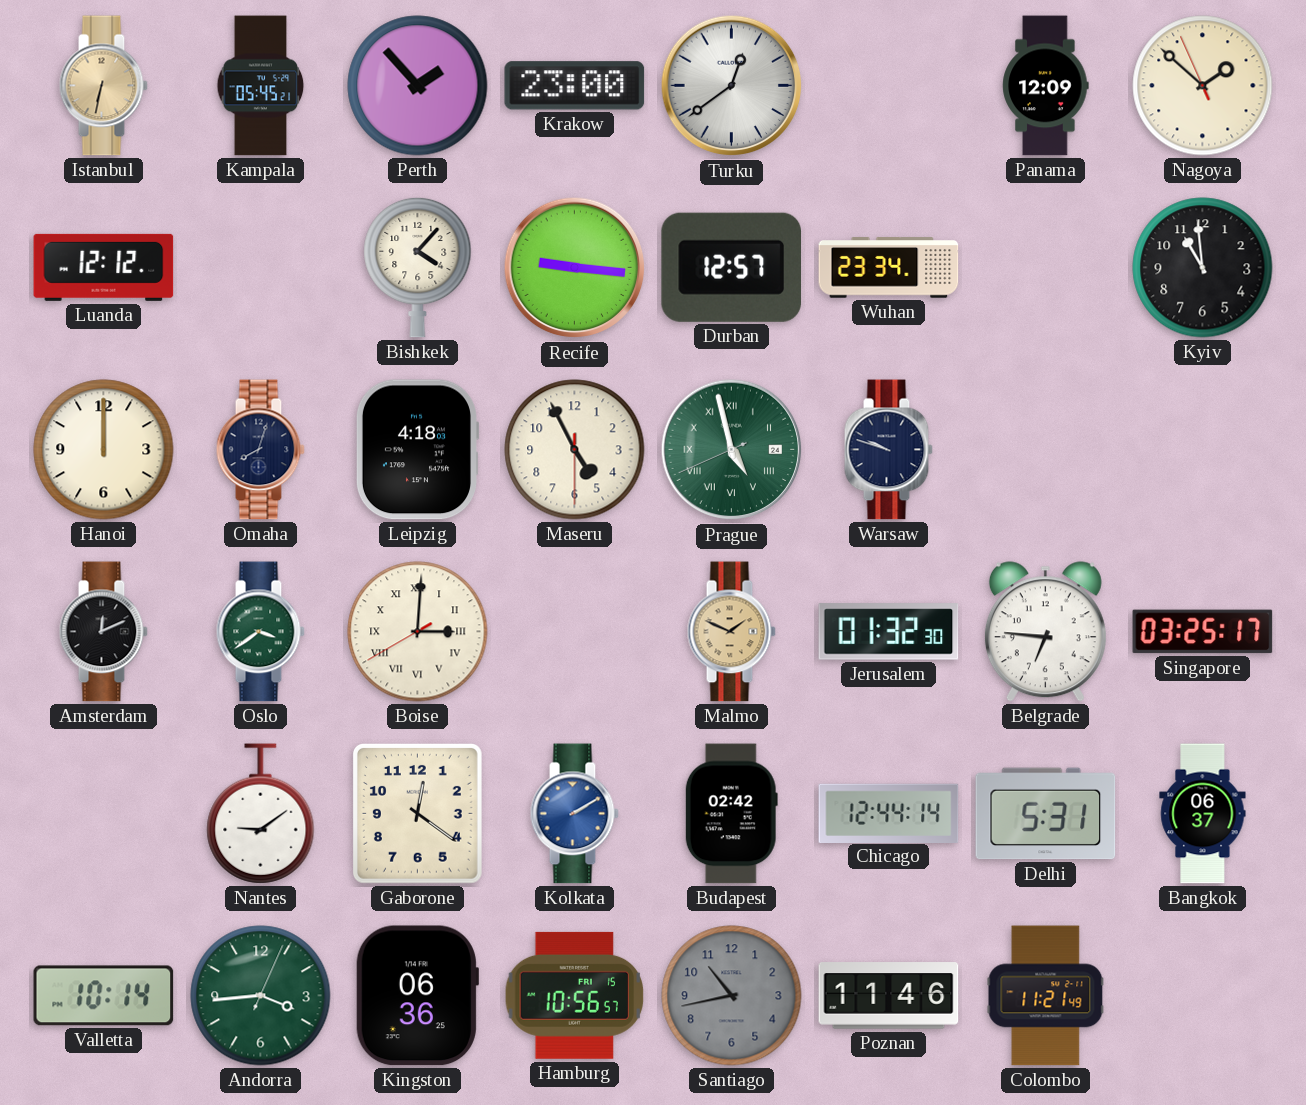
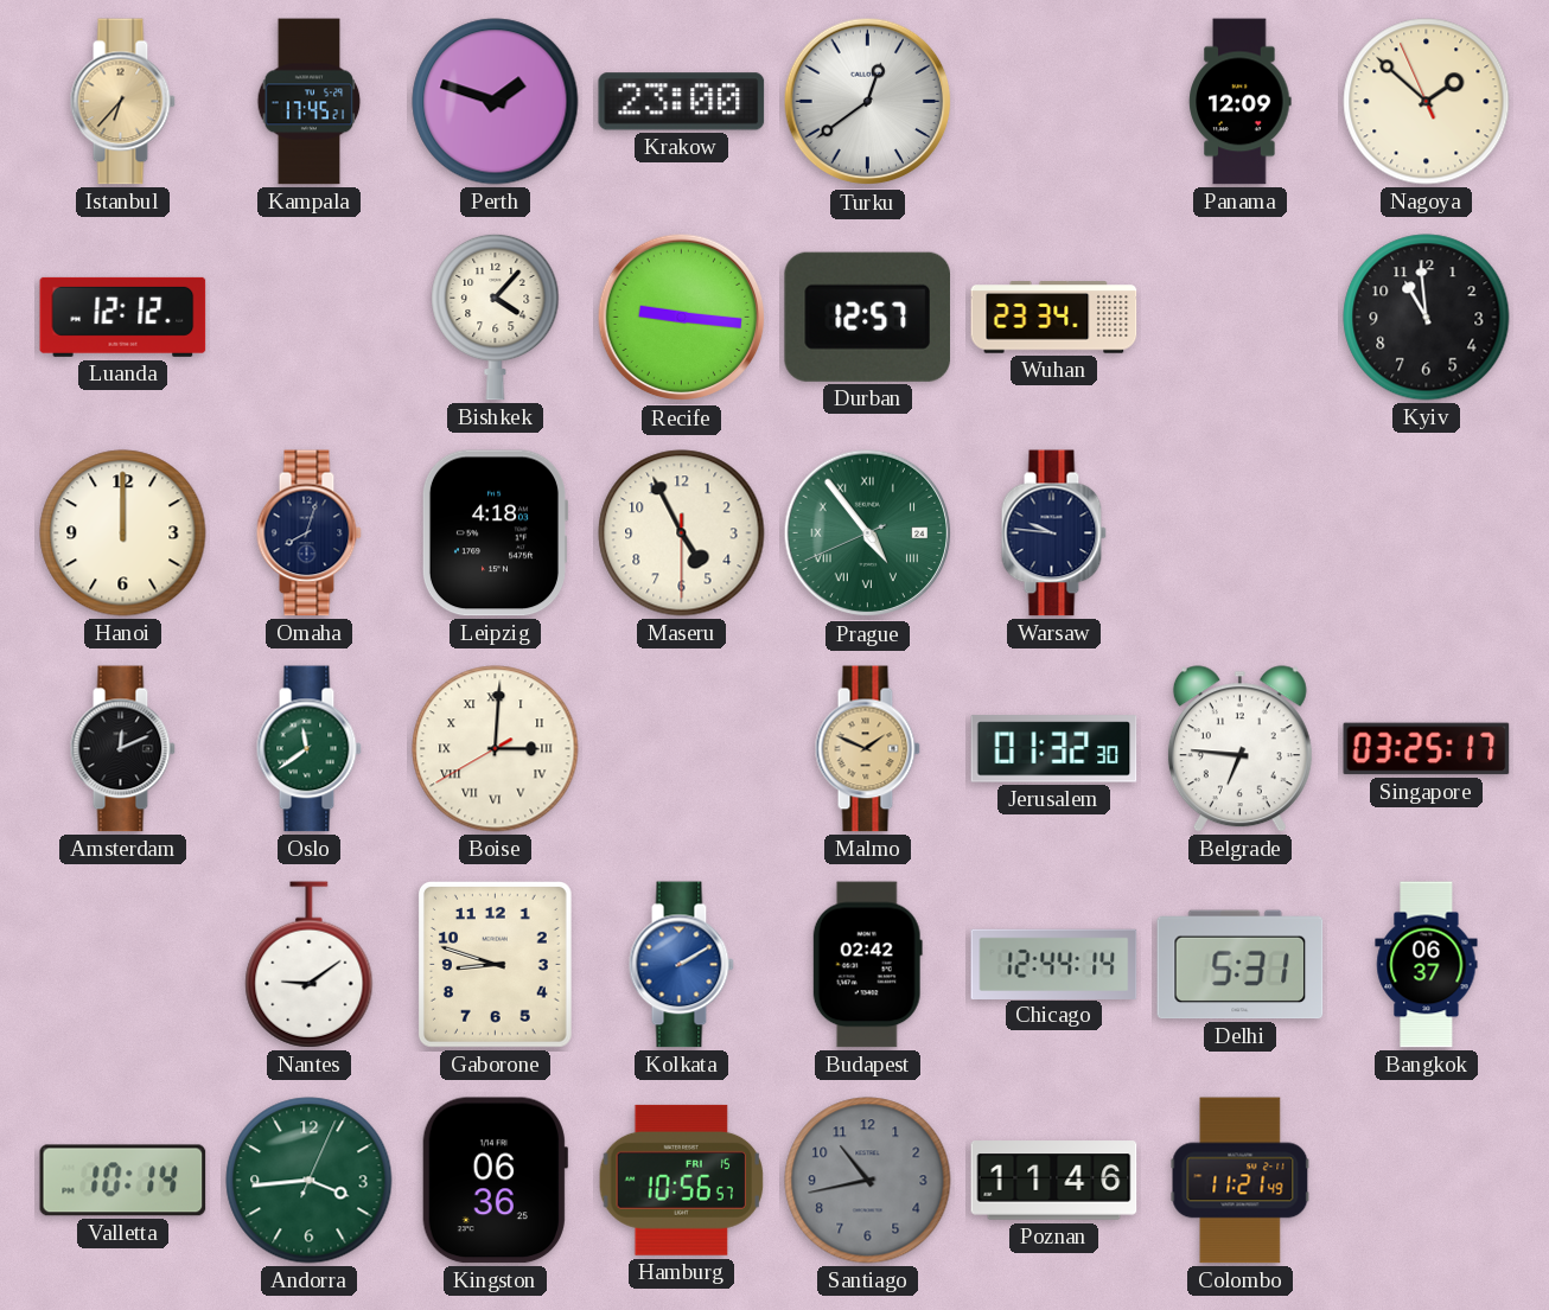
Istanbul: 6:32 -> 6:37 (122, 102)
Kampala: 05:45 -> 17:45 (310, 102)
Perth: 1:53 -> 1:48 (496, 102)
Prague: 4:57 -> 4:53 (868, 533)
Warsaw: 9:48 -> 9:46 (1053, 533)
Oslo: 3:39 -> 11:39 (308, 749)
Gaborone: 12:21 -> 8:48 (495, 965)
